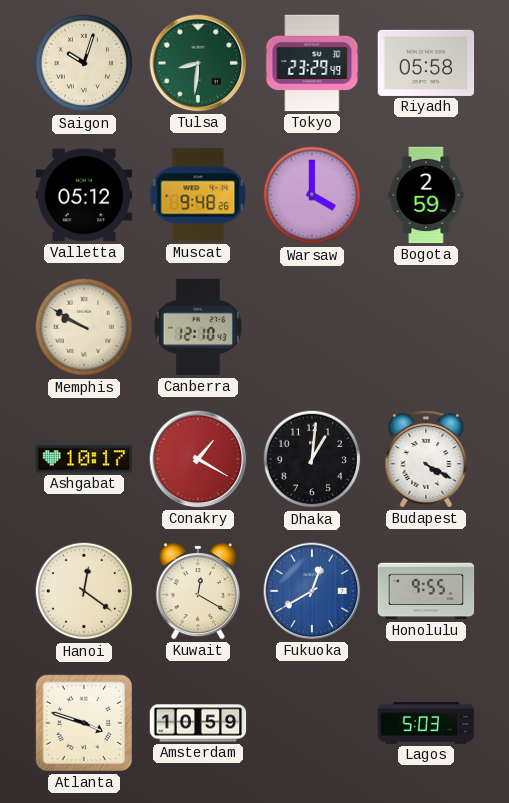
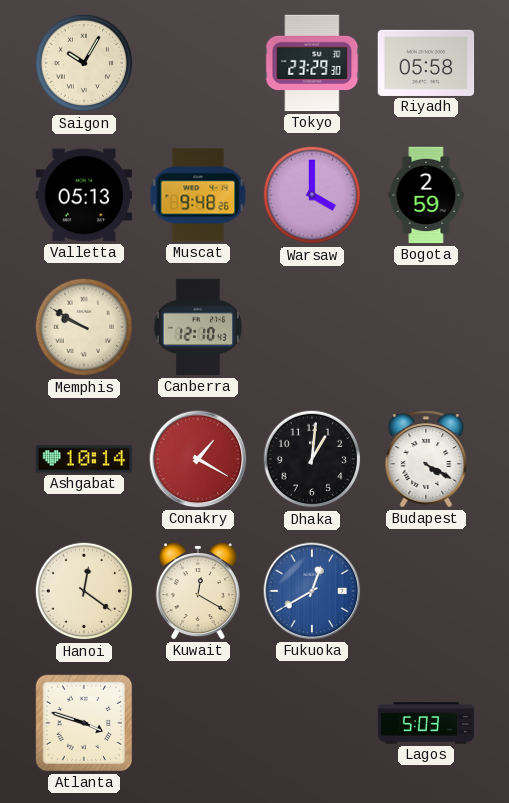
Saigon: 10:03 -> 10:05 (84, 63)
Tulsa: 8:31 -> none (198, 63)
Tokyo: 23:29:49 -> 23:29:30 (312, 63)
Valletta: 05:12 -> 05:13 (84, 195)
Ashgabat: 10:17 -> 10:14 (84, 459)
Honolulu: 9:55 -> none (426, 591)
Amsterdam: 10:59 -> none (198, 723)
